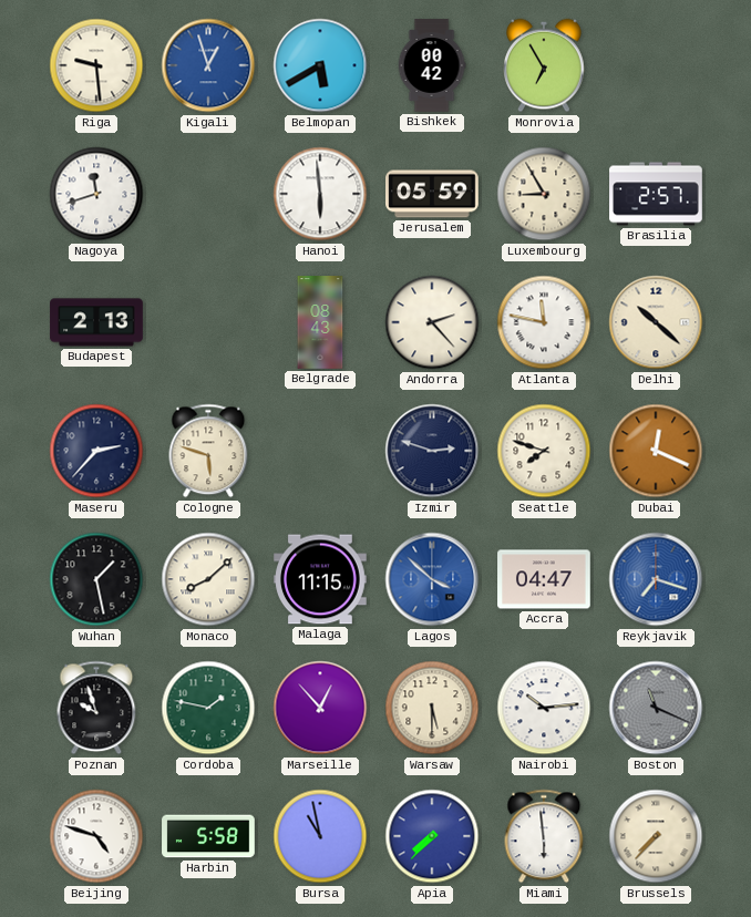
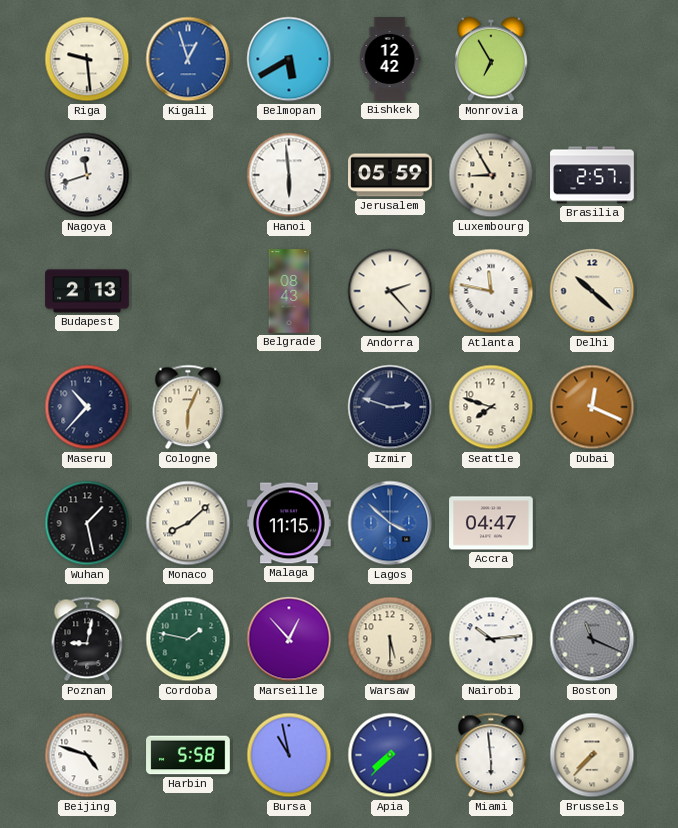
Bishkek: 00:42 -> 12:42 (390, 59)
Maseru: 2:37 -> 10:37 (87, 407)
Cologne: 5:48 -> 6:04 (188, 407)
Reykjavik: 7:18 -> none (656, 579)
Poznan: 9:57 -> 9:02 (87, 639)
